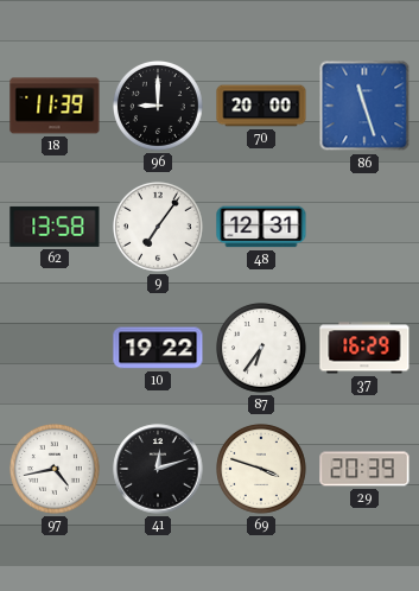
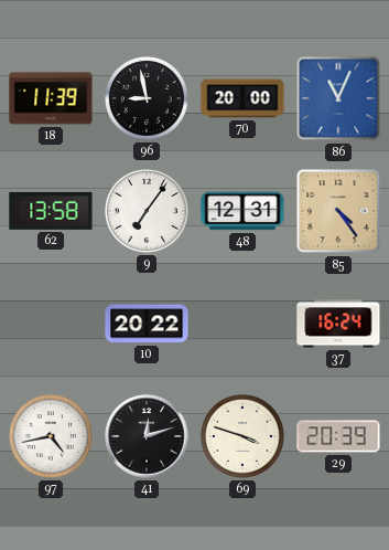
96: 9:00 -> 8:58 (148, 99)
86: 11:27 -> 11:04 (338, 98)
85: none -> 4:24 (338, 211)
10: 19:22 -> 20:22 (147, 324)
87: 6:36 -> none (262, 349)
37: 16:29 -> 16:24 (338, 324)
